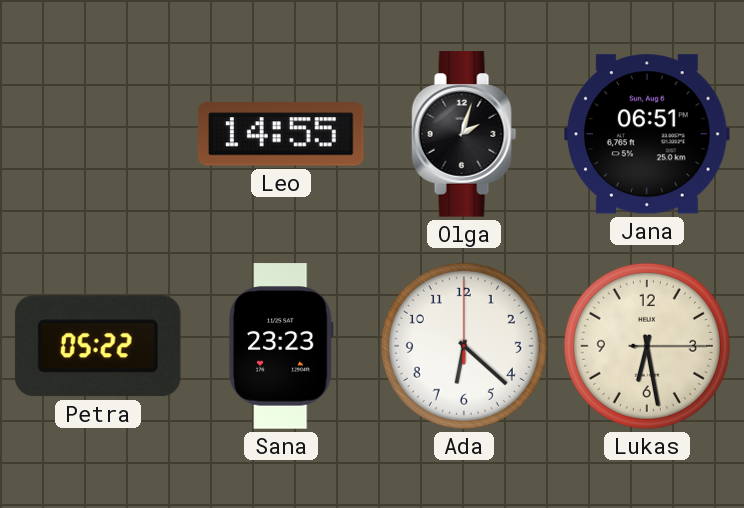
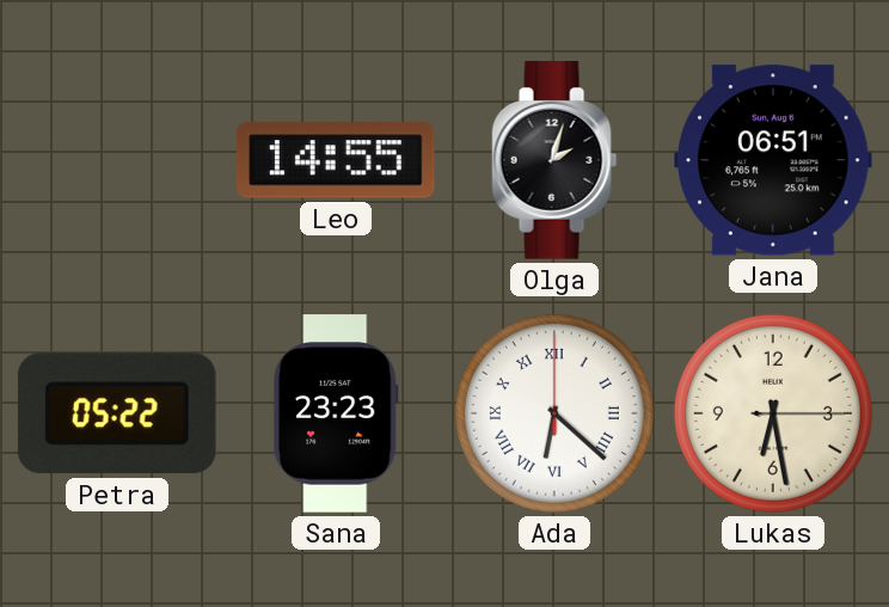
Ada numerals: Arabic -> Roman (554, 413)
